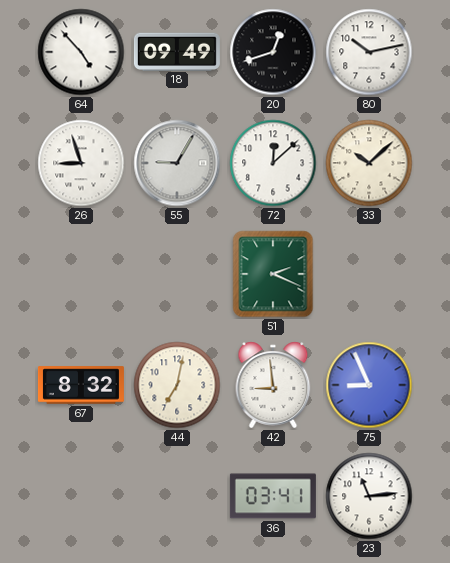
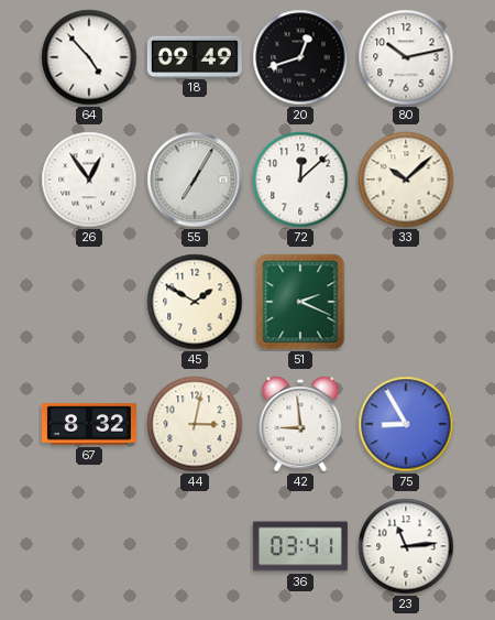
26: 8:57 -> 12:54 (89, 180)
55: 9:05 -> 7:05 (195, 180)
45: none -> 1:50 (195, 302)
44: 7:02 -> 3:02 (195, 424)
75: 8:56 -> 8:55 (406, 424)
